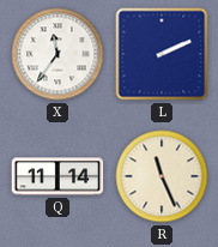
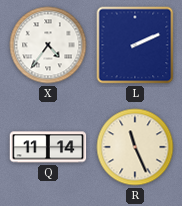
X: 11:36 -> 4:36 (48, 45)
